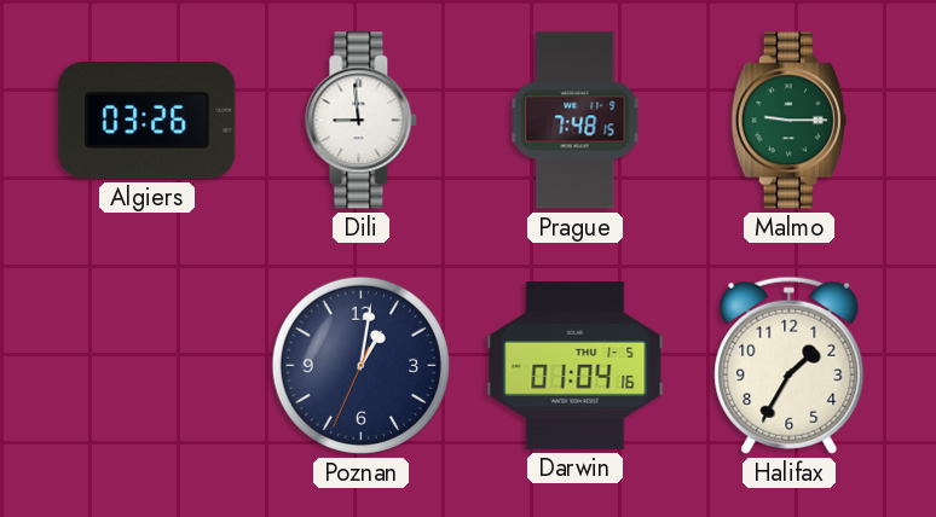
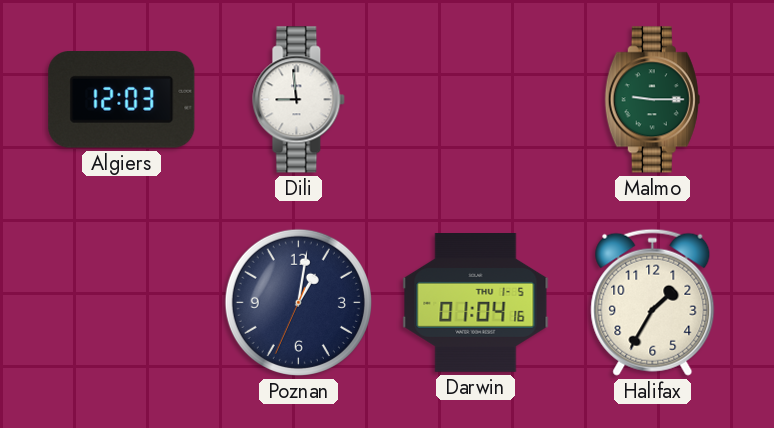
Algiers: 03:26 -> 12:03 (122, 100)
Prague: 7:48 -> none (576, 121)
